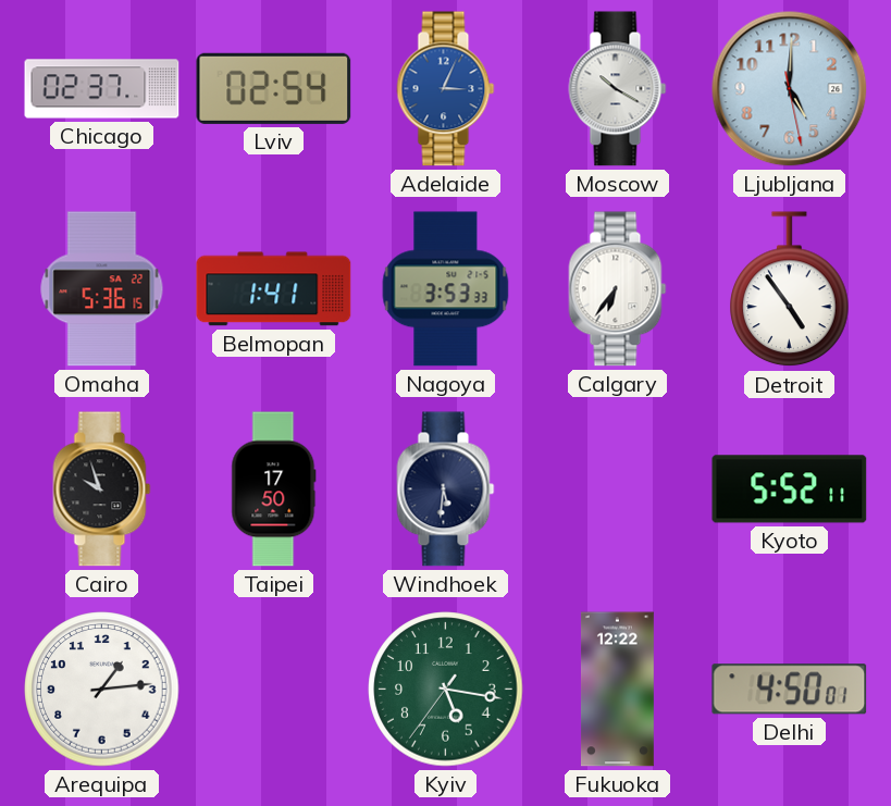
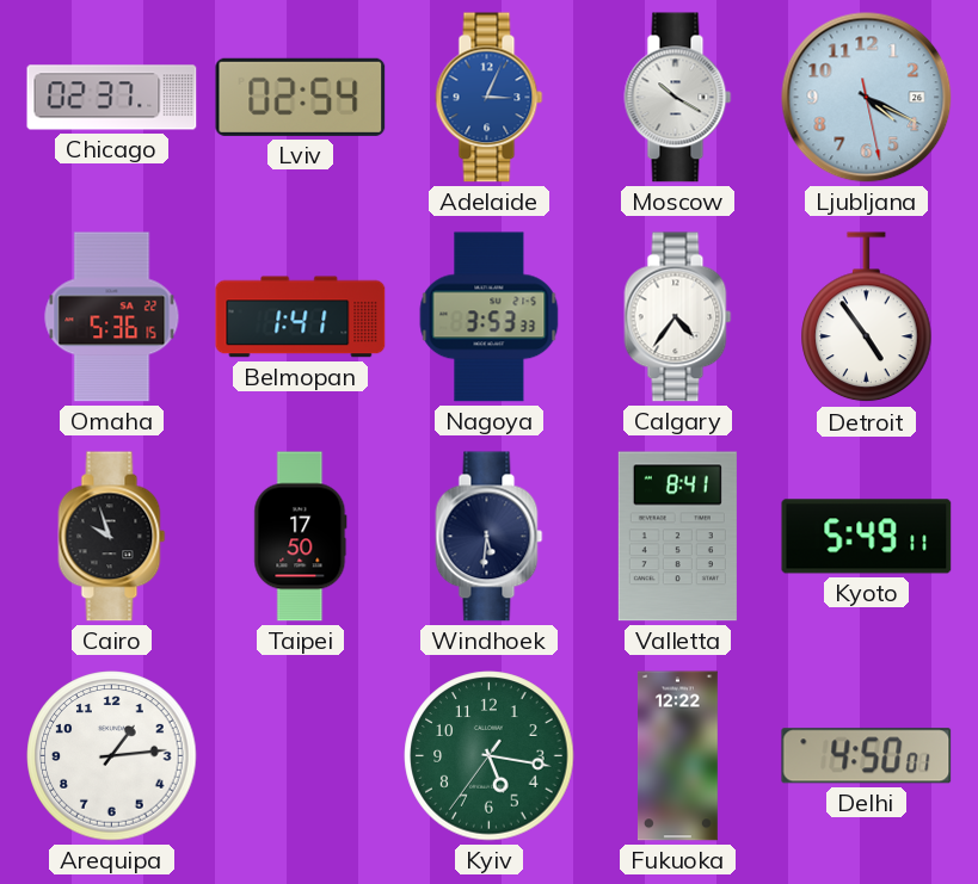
Ljubljana: 5:00 -> 4:19 (867, 98)
Calgary: 6:36 -> 4:36 (678, 317)
Valletta: none -> 8:41 (677, 537)
Kyoto: 5:52 -> 5:49 (867, 537)
